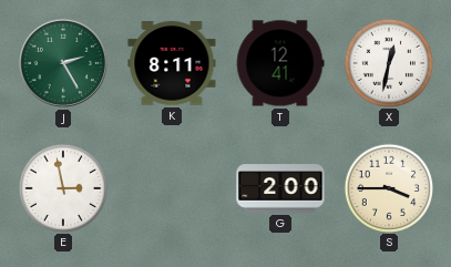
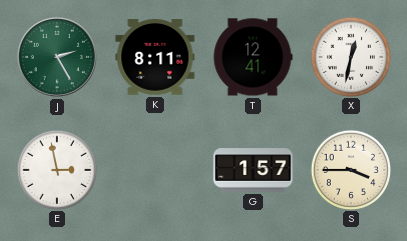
G: 2:00 -> 1:57 (253, 170)
